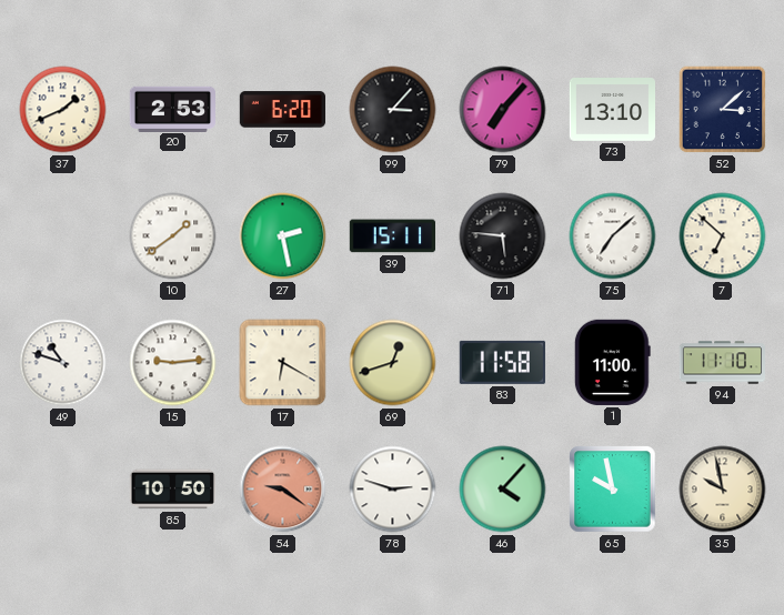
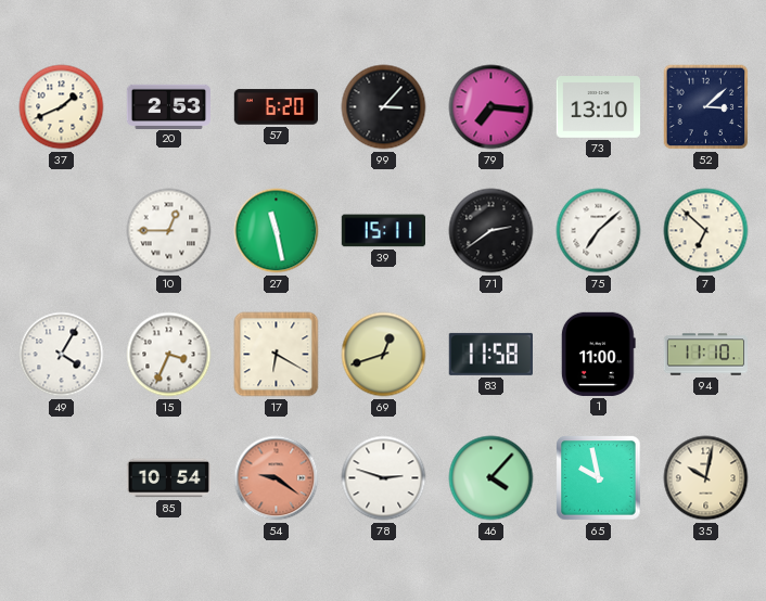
79: 7:07 -> 7:16 (491, 107)
10: 1:39 -> 12:45 (169, 231)
27: 2:28 -> 11:28 (277, 231)
71: 5:46 -> 2:39 (491, 231)
49: 10:48 -> 4:05 (62, 355)
15: 9:14 -> 3:34 (169, 355)
85: 10:50 -> 10:54 (168, 478)
35: 9:58 -> 10:02 (706, 478)
